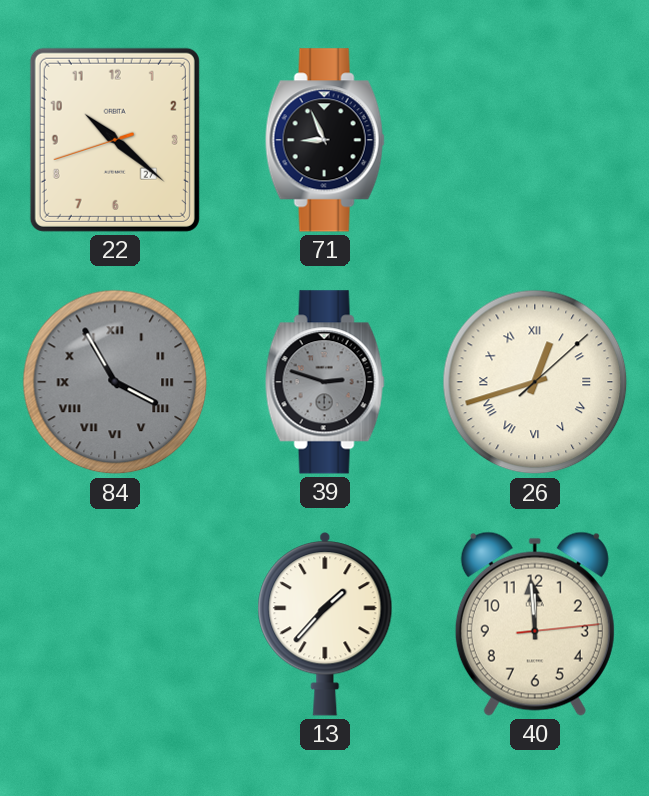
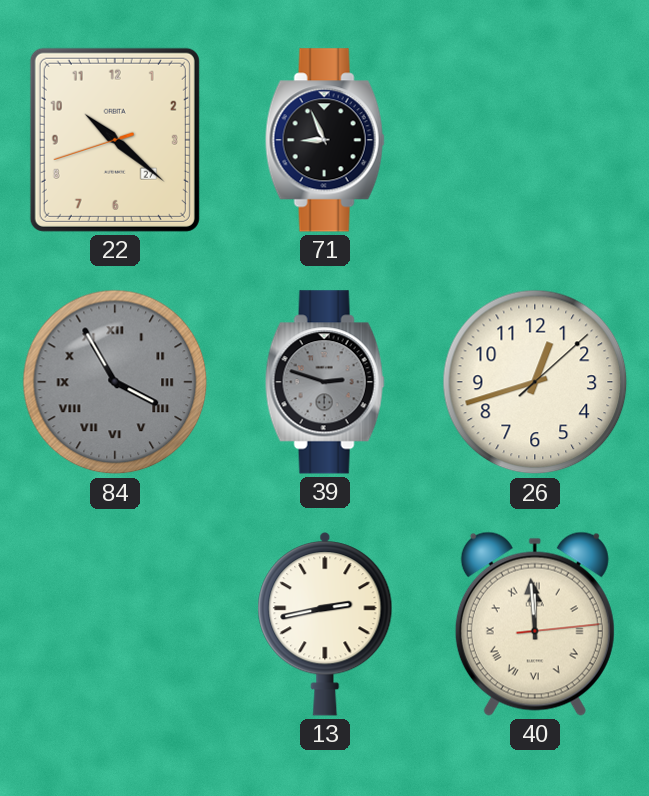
26 numerals: Roman -> Arabic (535, 382)
13: 1:37 -> 2:43 (325, 624)
40 numerals: Arabic -> Roman (535, 624)
